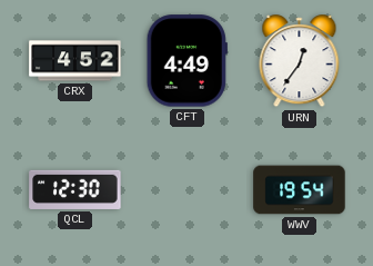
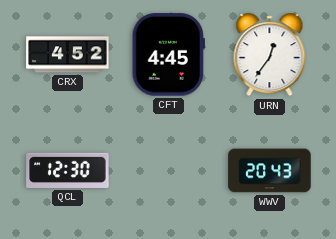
CFT: 4:49 -> 4:45 (168, 55)
WWV: 19:54 -> 20:43 (270, 171)
